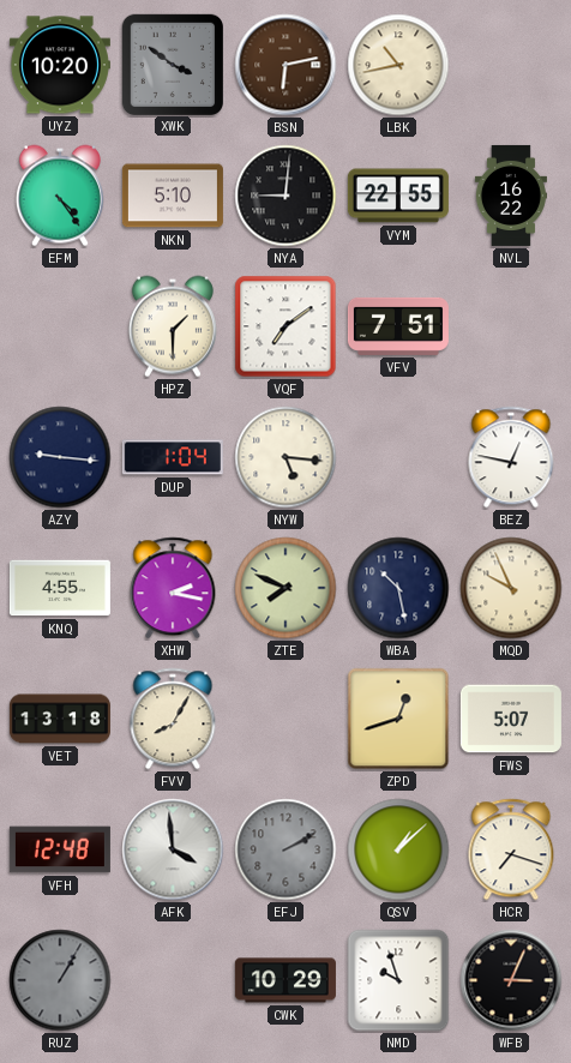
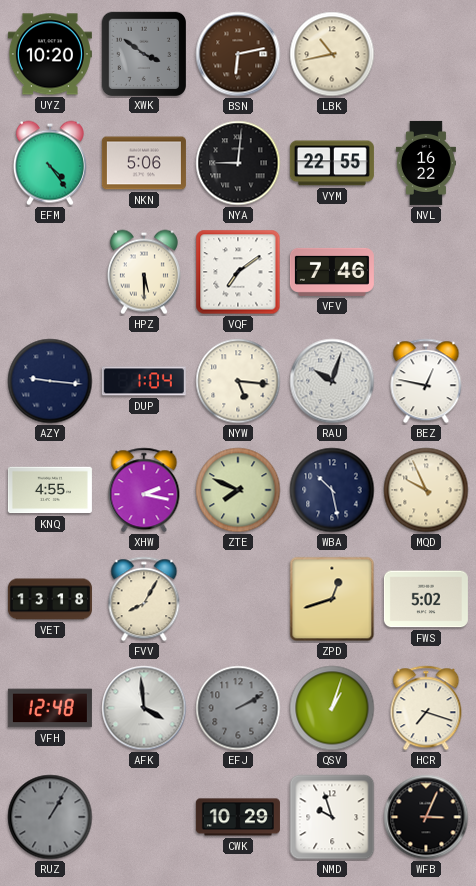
NKN: 5:10 -> 5:06 (144, 163)
HPZ: 1:30 -> 5:30 (144, 272)
VFV: 7:51 -> 7:46 (332, 272)
RAU: none -> 10:03 (332, 381)
FWS: 5:07 -> 5:02 (426, 599)
QSV: 1:08 -> 1:03 (332, 708)
